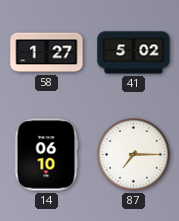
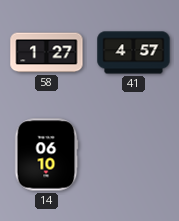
41: 5:02 -> 4:57 (134, 53)
87: 7:15 -> none (134, 155)
